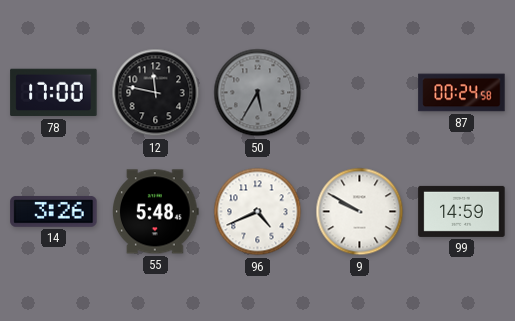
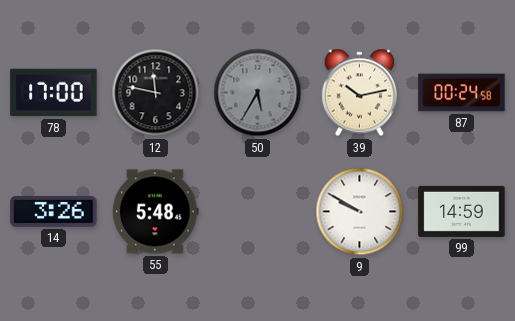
39: none -> 10:13 (359, 93)
96: 4:41 -> none (258, 212)
